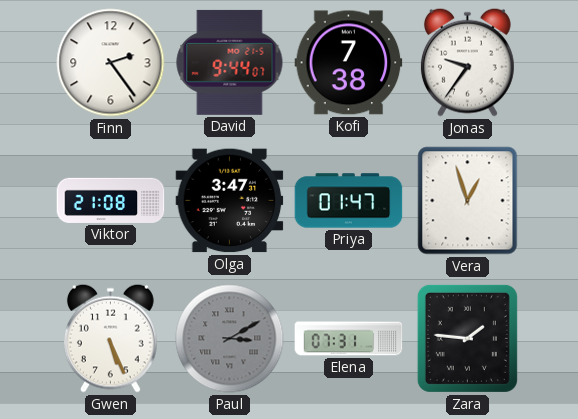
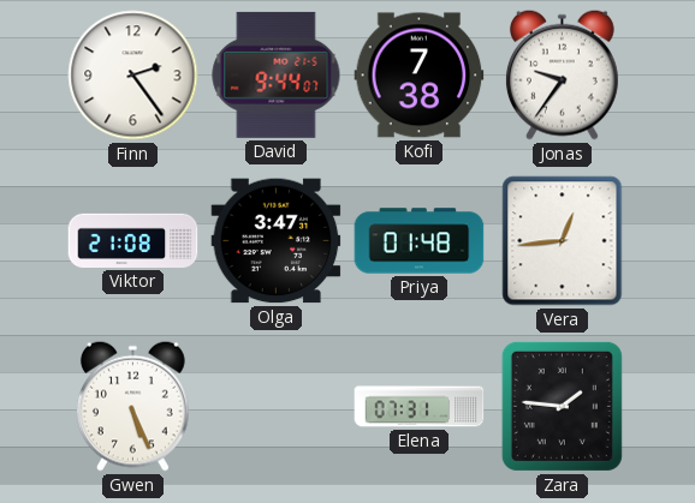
Priya: 01:47 -> 01:48 (420, 241)
Vera: 12:57 -> 12:44 (563, 241)
Paul: 3:10 -> none (230, 339)
